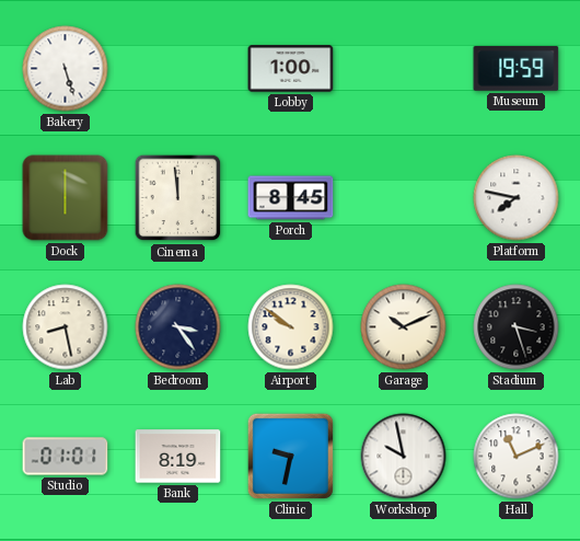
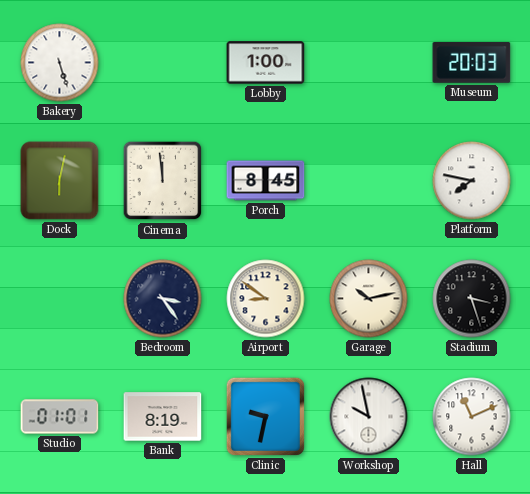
Museum: 19:59 -> 20:03 (472, 62)
Dock: 6:00 -> 6:02 (60, 181)
Lab: 8:28 -> none (66, 327)
Airport: 9:51 -> 8:51 (266, 299)
Garage: 10:11 -> 10:13 (369, 299)
